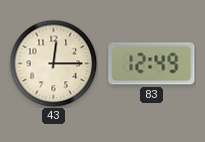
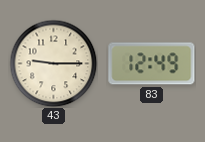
43: 12:15 -> 9:15 (53, 63)
